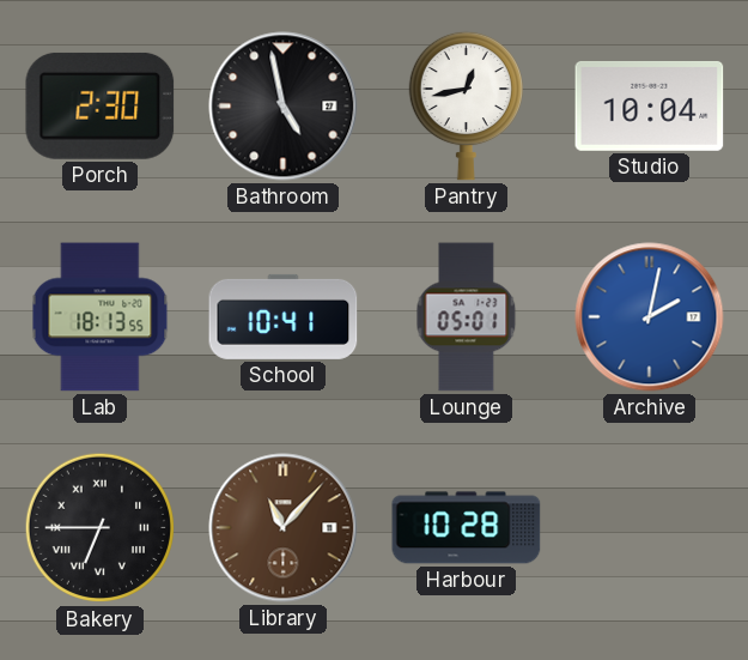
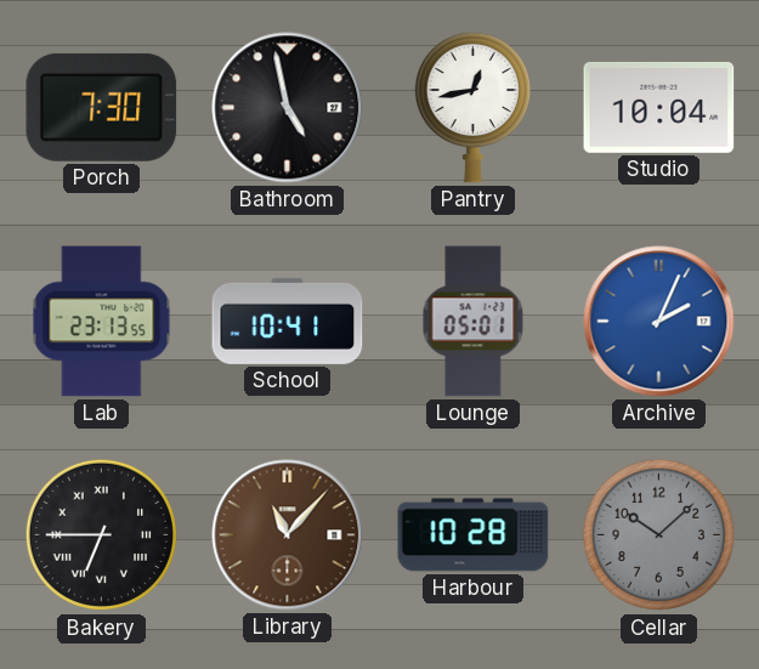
Porch: 2:30 -> 7:30 (102, 107)
Lab: 18:13 -> 23:13 (102, 322)
Archive: 2:02 -> 2:04 (659, 322)
Cellar: none -> 10:08 (659, 535)
